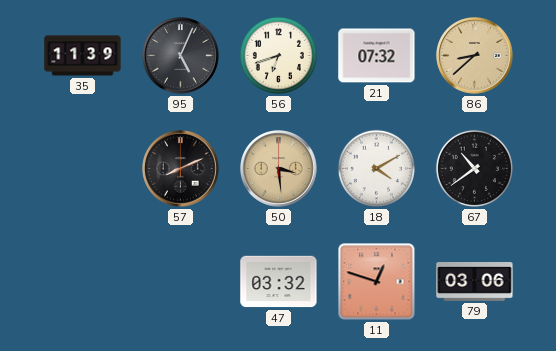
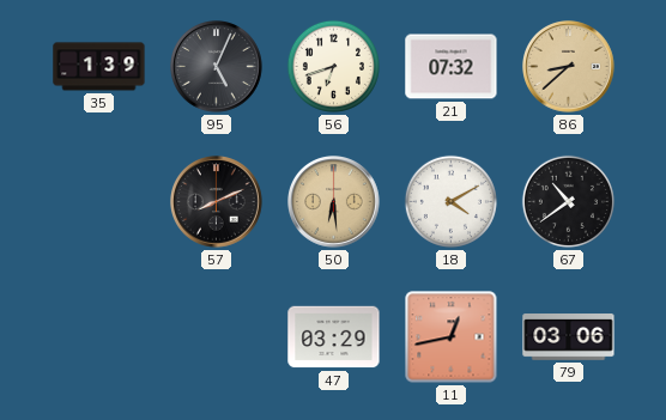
35: 11:39 -> 1:39 (99, 67)
50: 3:29 -> 6:29 (334, 202)
47: 03:32 -> 03:29 (334, 337)
11: 12:48 -> 12:43 (452, 337)
